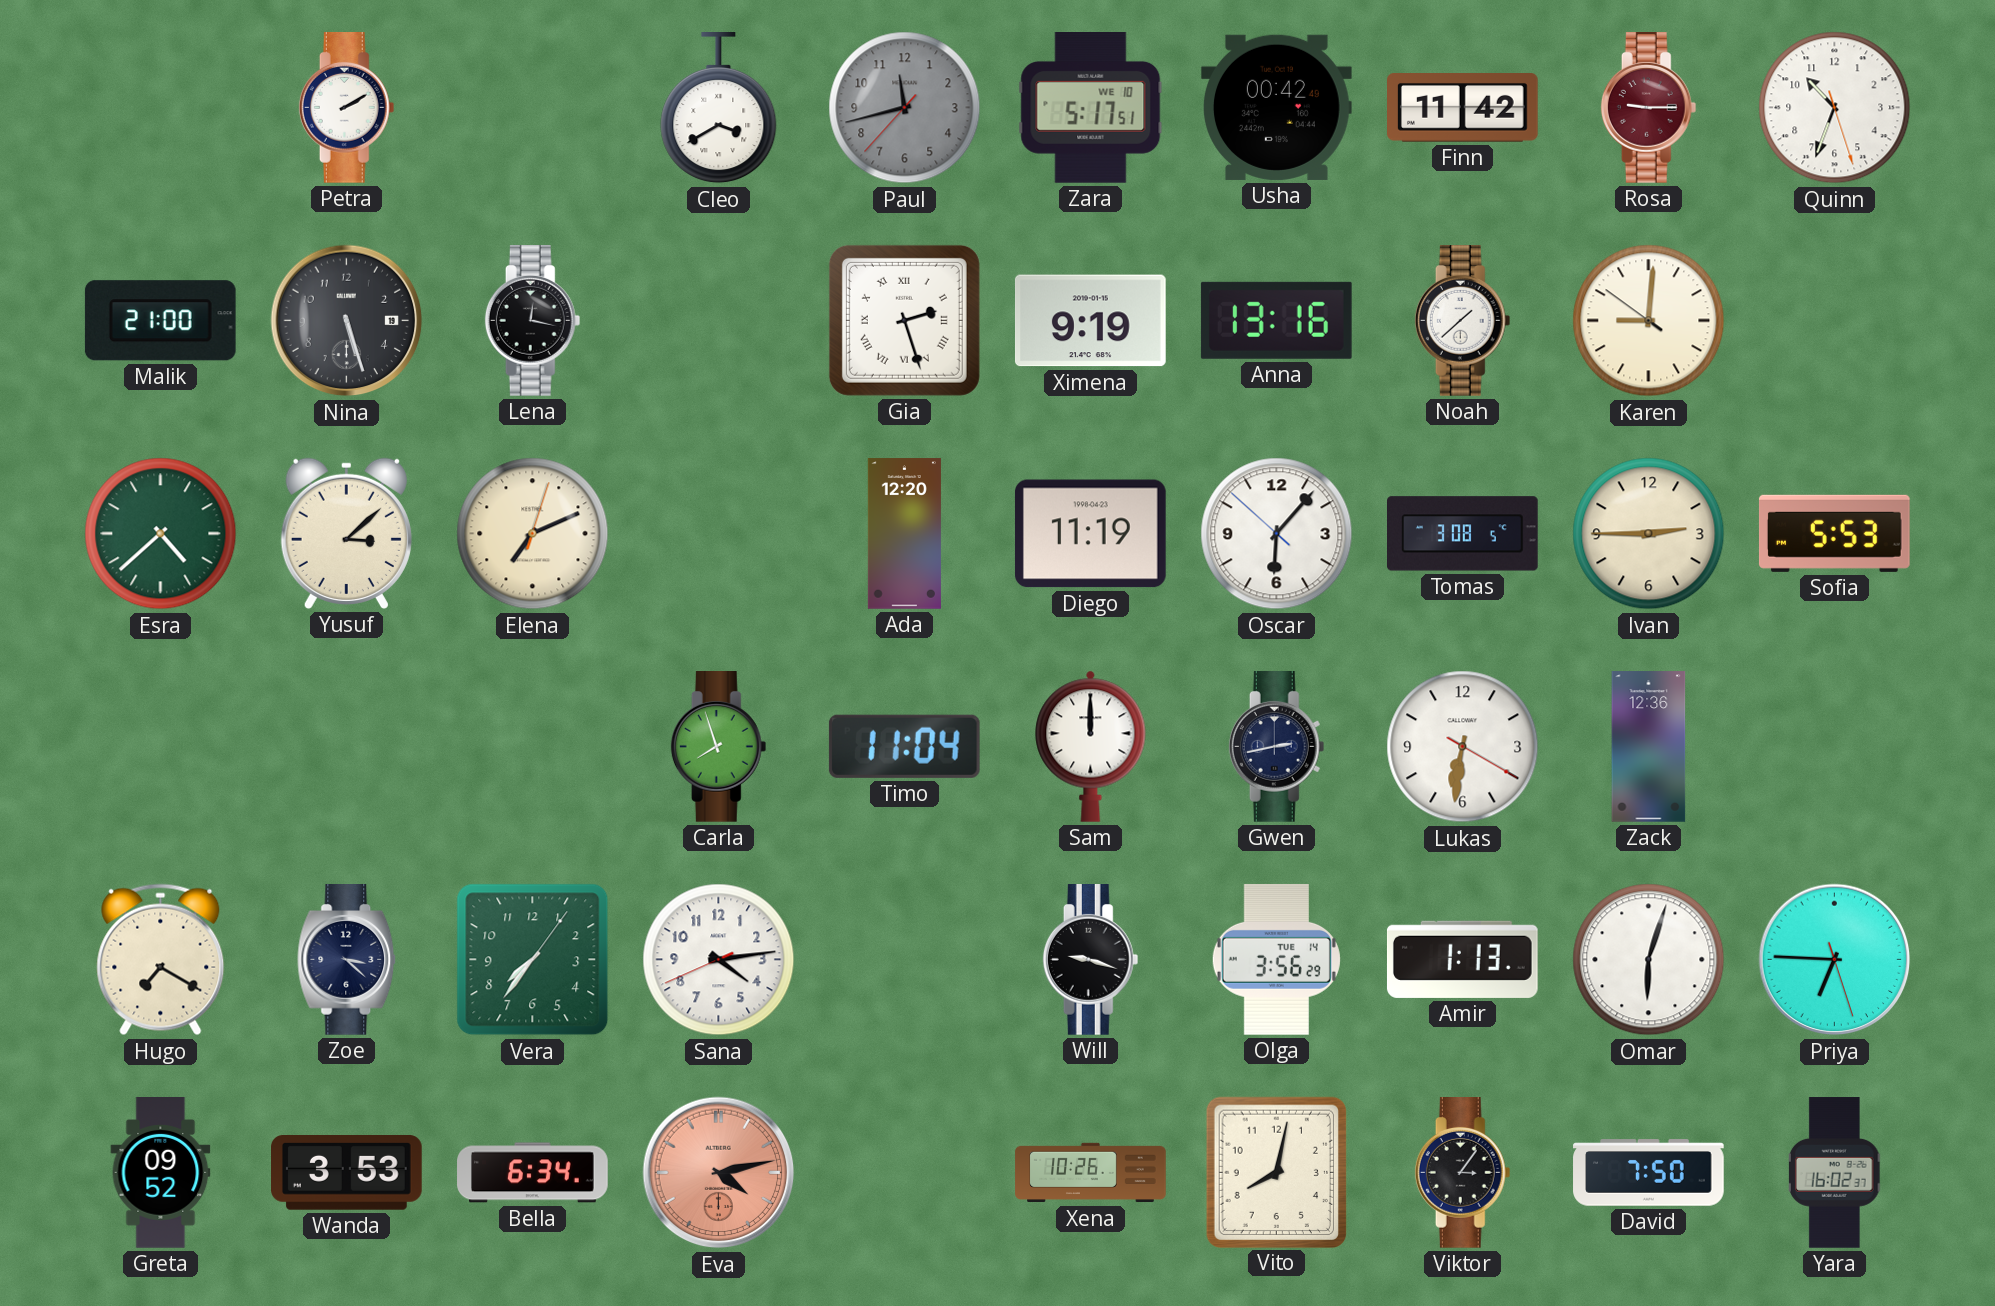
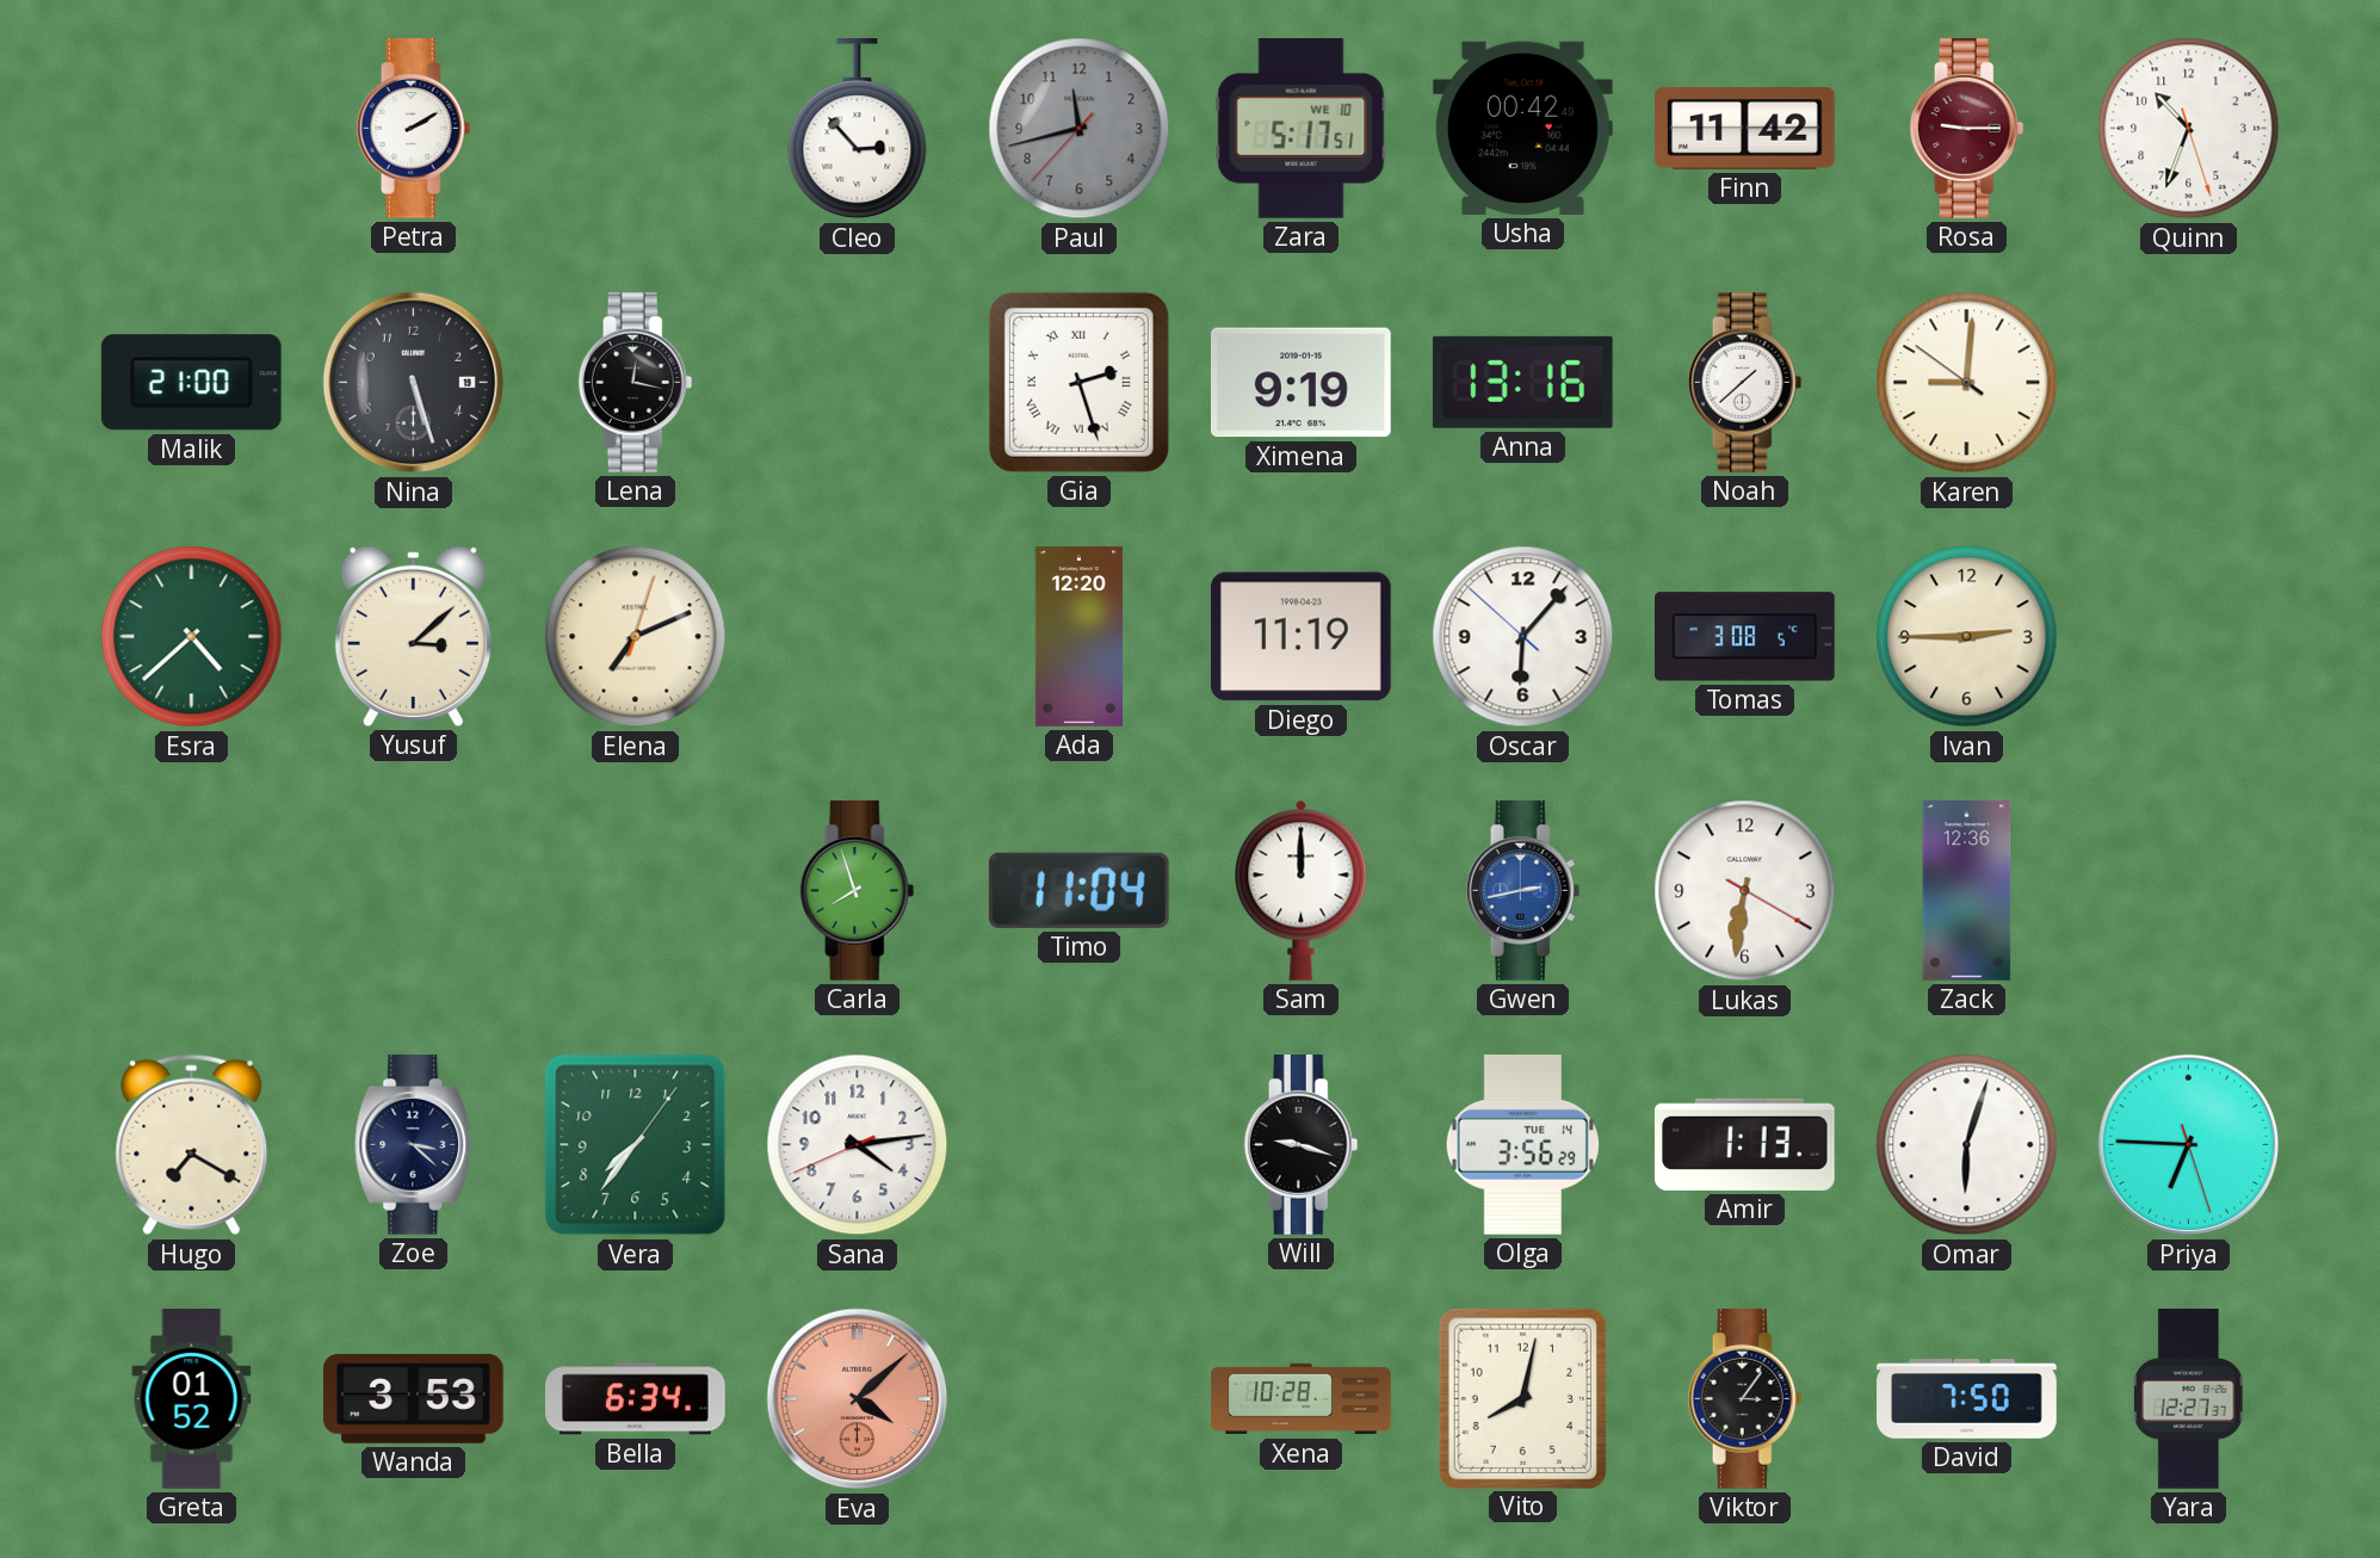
Cleo: 3:40 -> 2:53 (858, 130)
Sofia: 5:53 -> none (1834, 533)
Gwen dial: navy -> blue (1523, 891)
Greta: 09:52 -> 01:52 (192, 1399)
Eva: 4:13 -> 4:08 (858, 1399)
Xena: 10:26 -> 10:28 (1302, 1399)
Yara: 16:02 -> 12:27 (2189, 1399)
